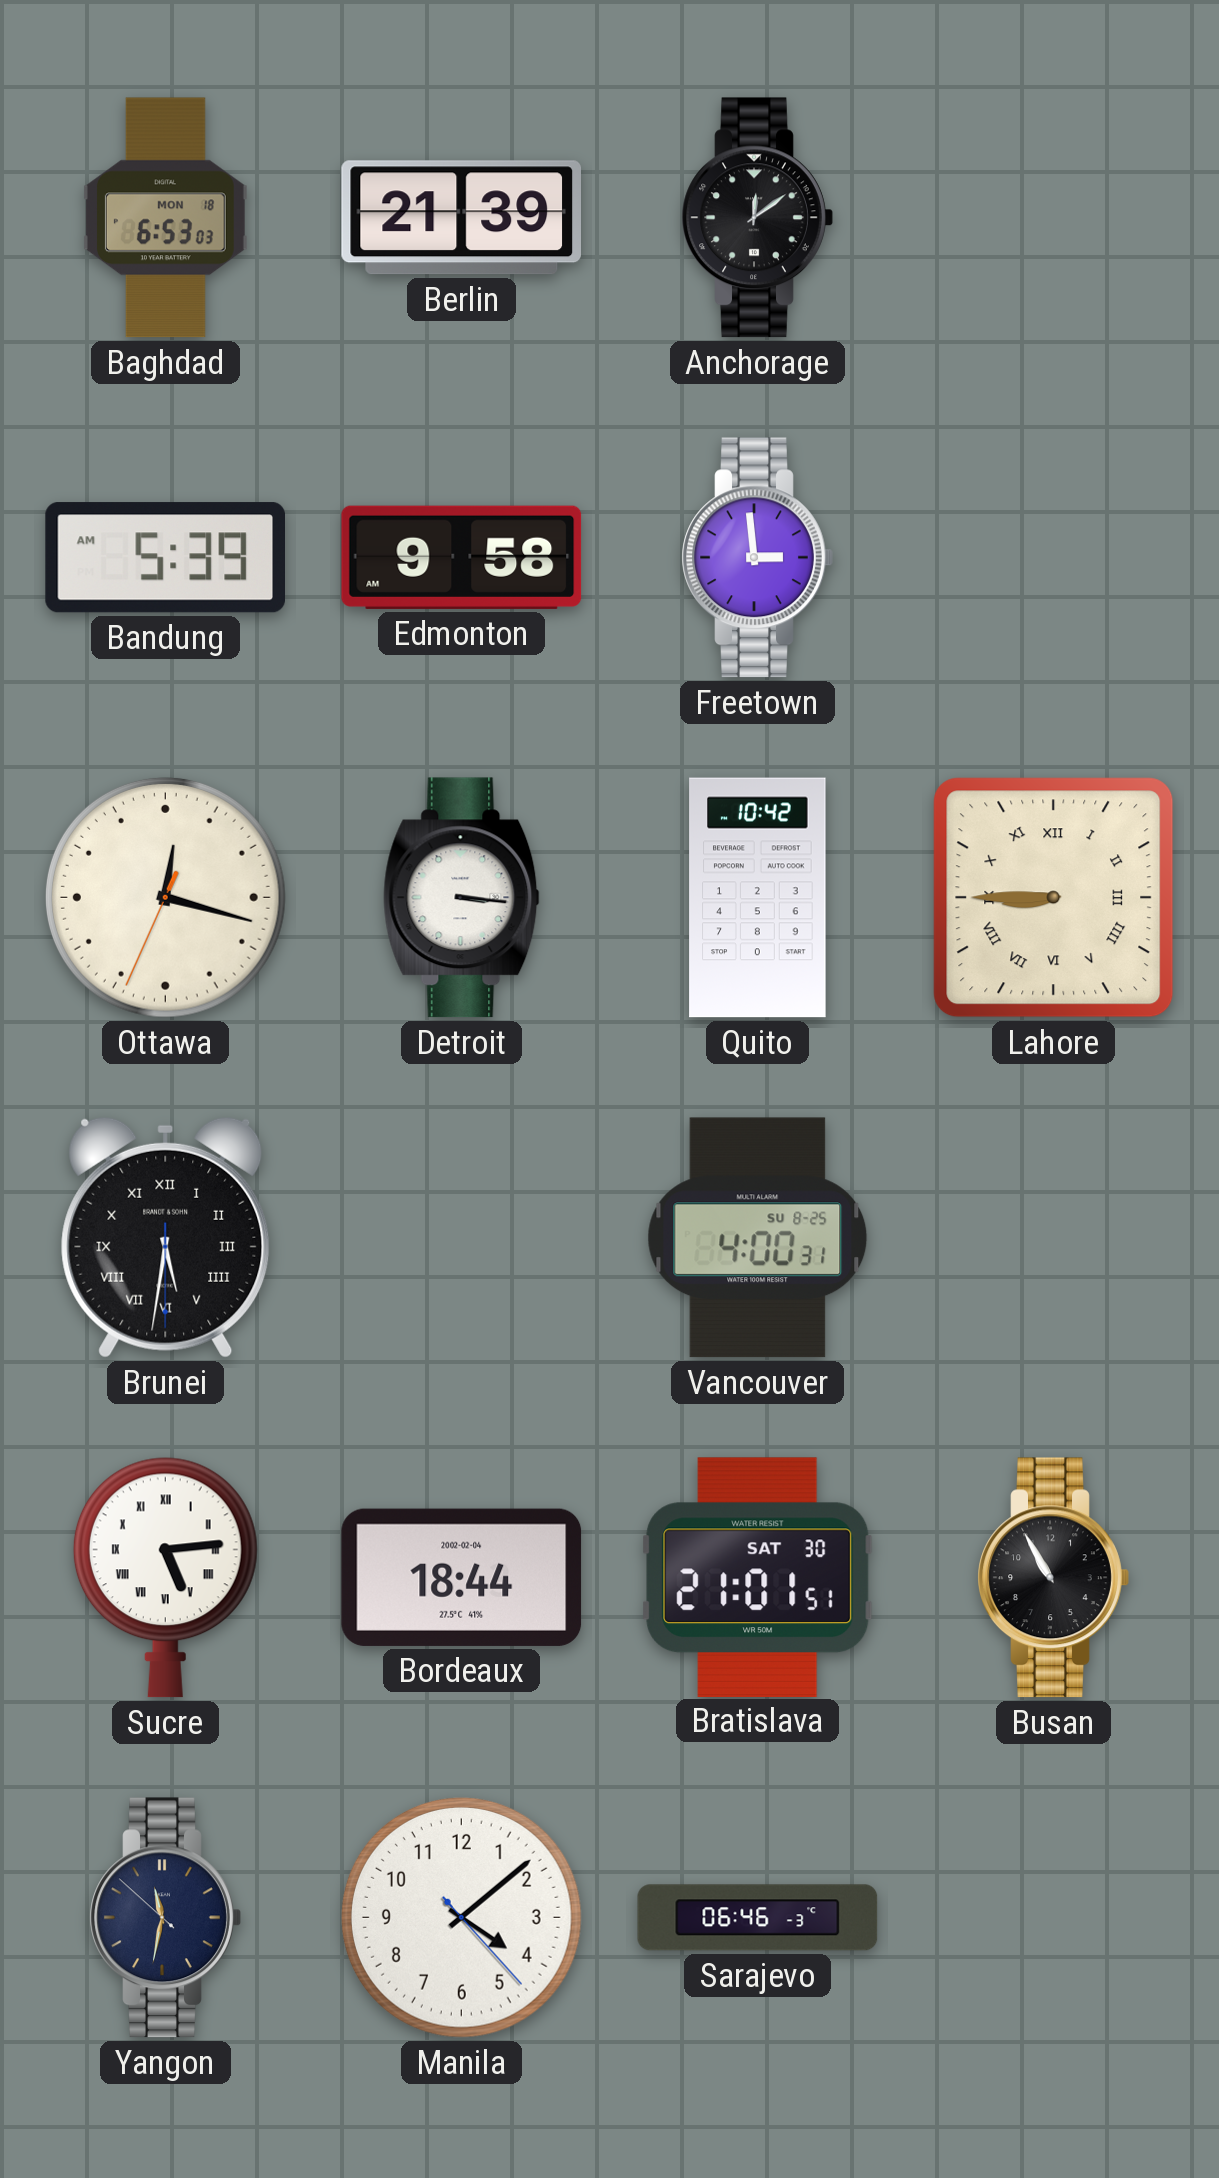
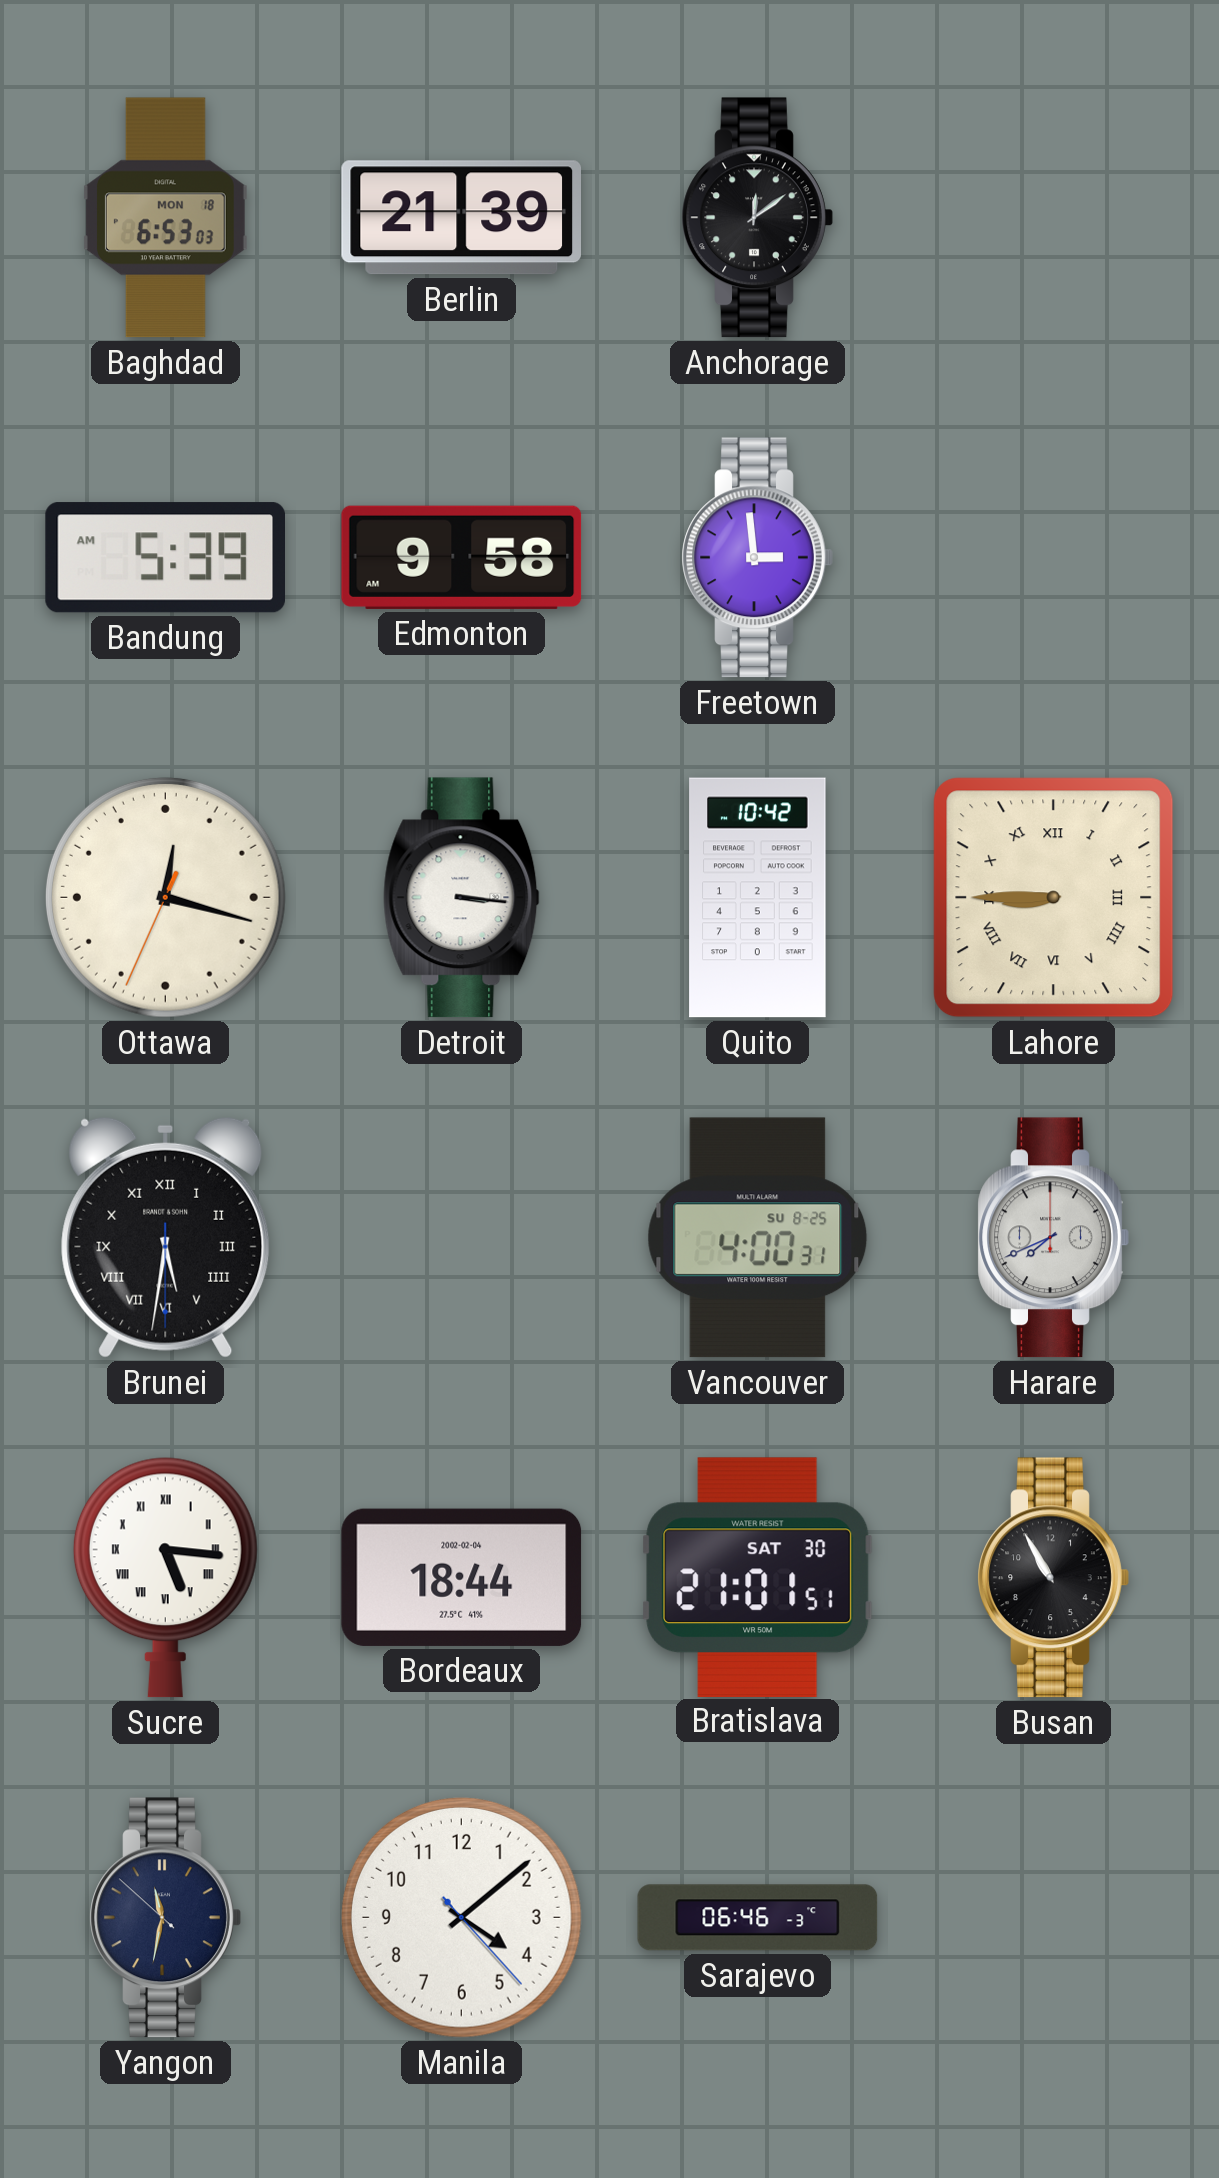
Harare: none -> 7:41 (1053, 1238)
Sucre: 5:14 -> 5:16 (165, 1577)
